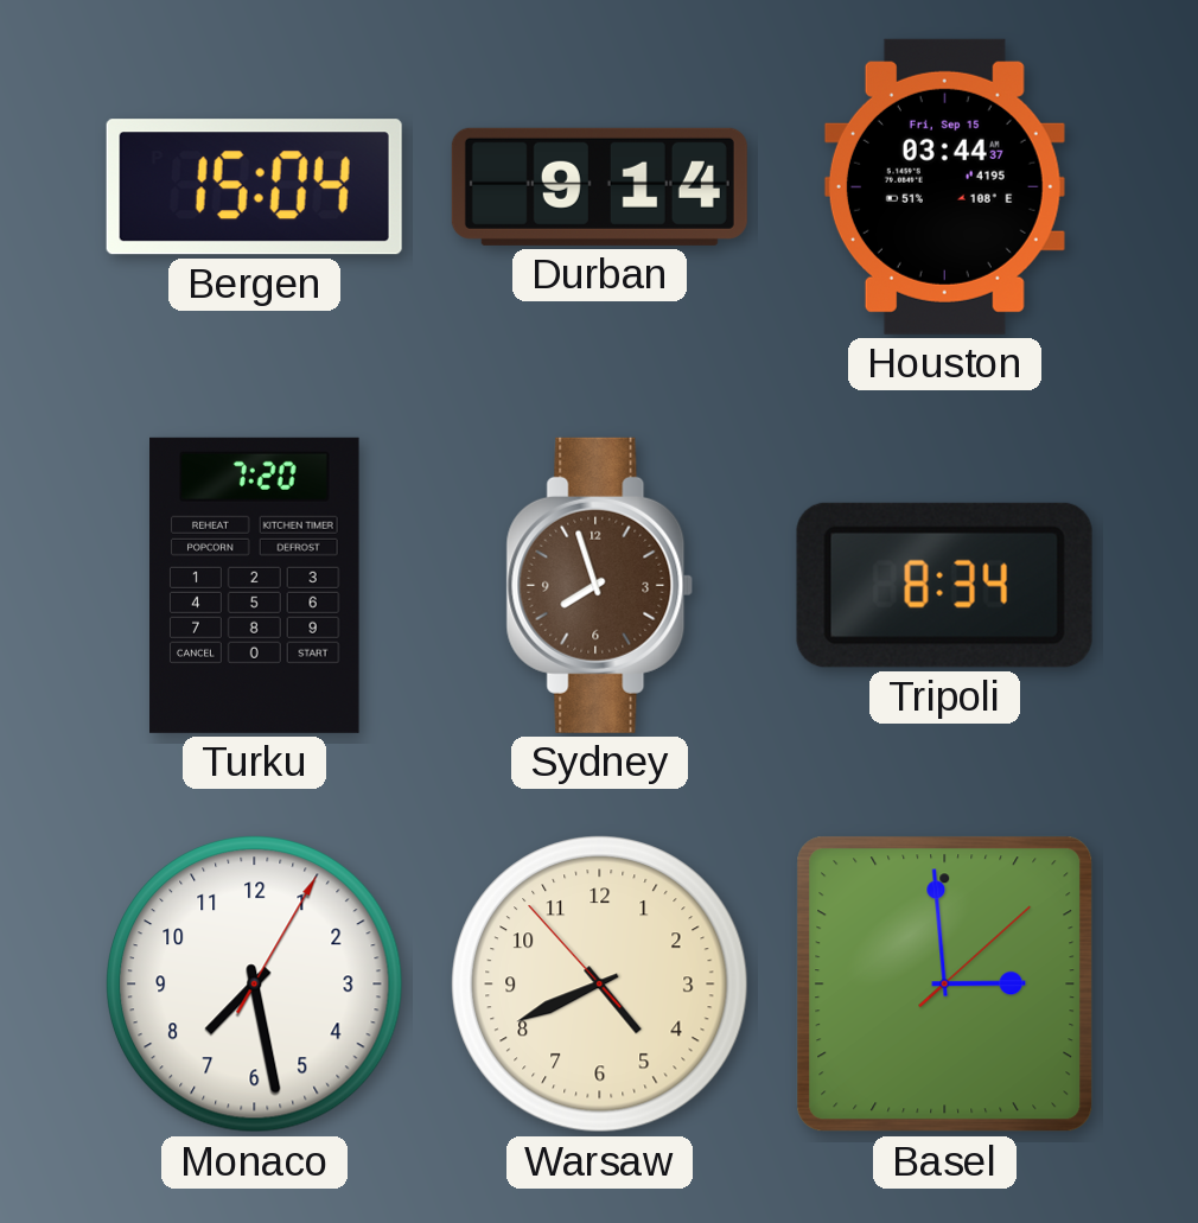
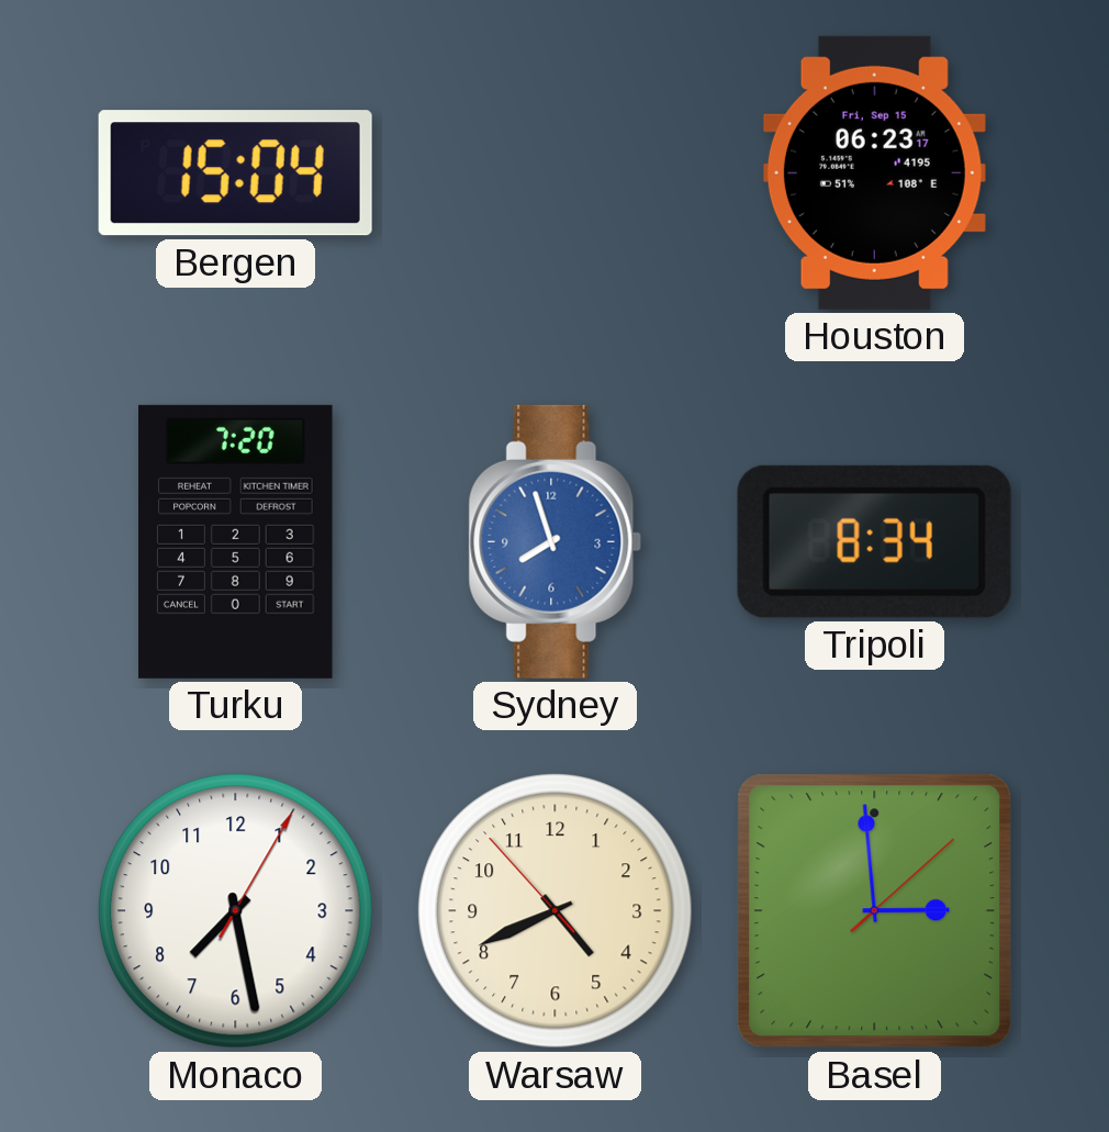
Durban: 9:14 -> none (599, 186)
Houston: 03:44 -> 06:23 (874, 172)
Sydney dial: brown -> blue (556, 541)
